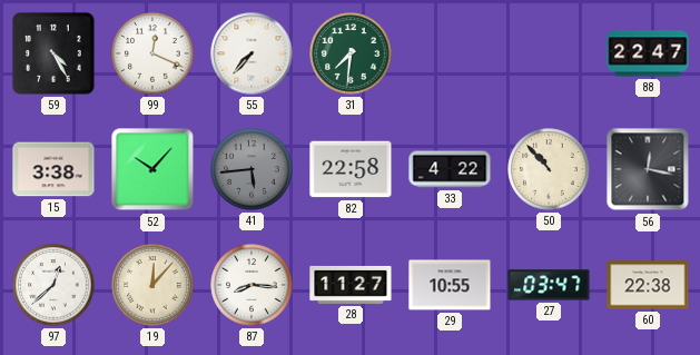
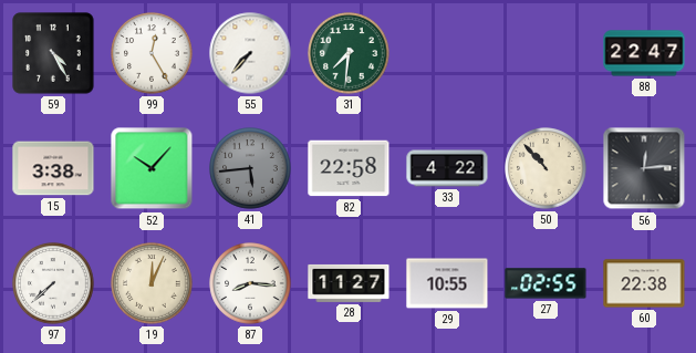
99: 12:19 -> 12:25 (152, 53)
56: 12:17 -> 12:14 (644, 168)
97: 12:38 -> 7:38 (53, 283)
19: 12:07 -> 12:04 (152, 283)
27: 03:47 -> 02:55 (546, 283)
